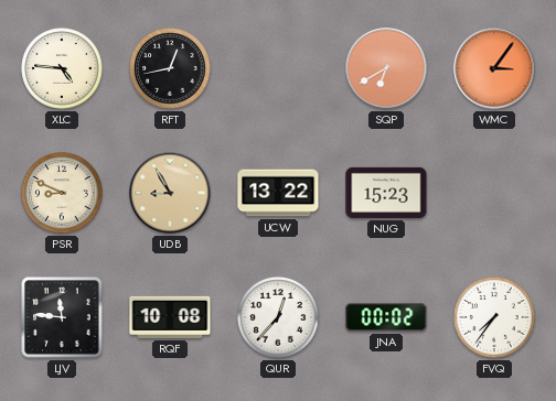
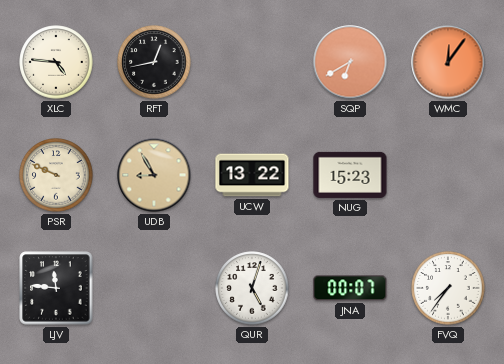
WMC: 3:06 -> 12:06 (448, 62)
PSR: 8:49 -> 9:49 (56, 175)
RQF: 10:08 -> none (170, 317)
QUR: 12:37 -> 5:03 (252, 288)
JNA: 00:02 -> 00:07 (350, 288)
